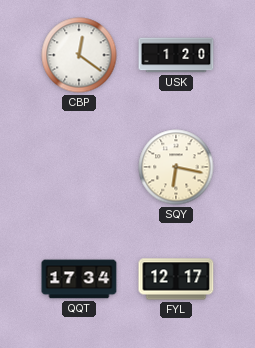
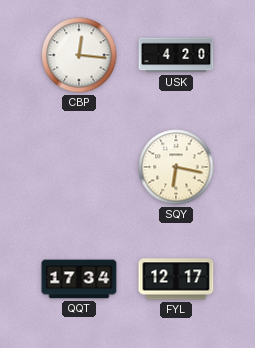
CBP: 12:21 -> 12:16 (79, 55)
USK: 1:20 -> 4:20 (176, 55)
